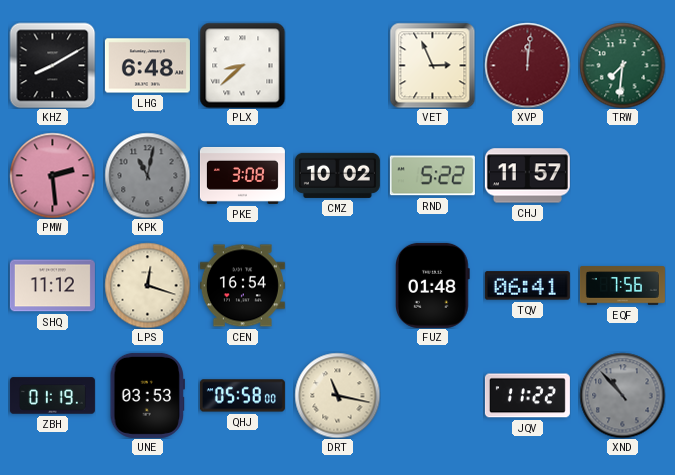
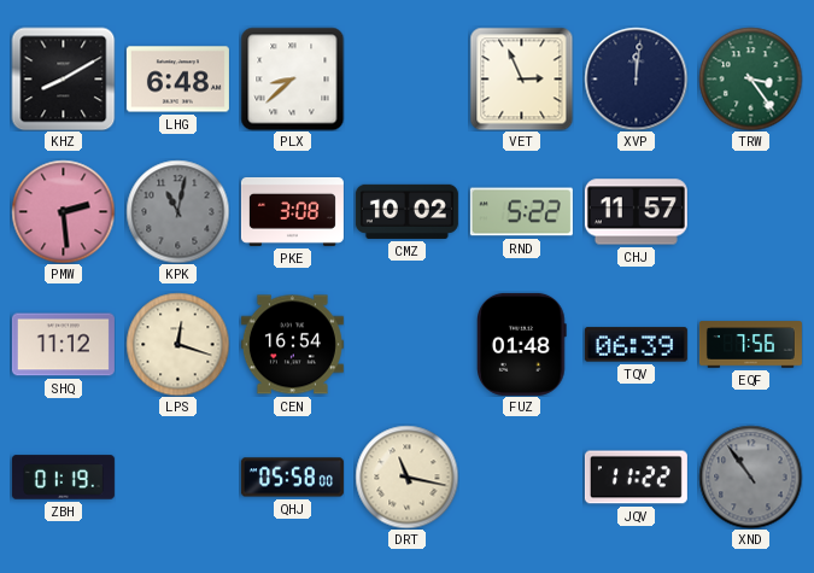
XVP dial: burgundy -> navy (636, 78)
TRW: 7:31 -> 3:24 (750, 78)
TQV: 06:41 -> 06:39 (636, 345)
UNE: 03:53 -> none (147, 395)
XND: 10:53 -> 10:54 (750, 476)
